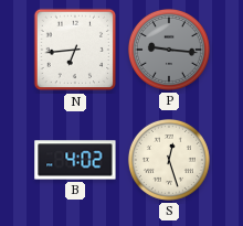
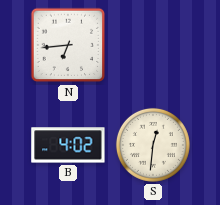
P: 9:16 -> none (169, 50)
S: 12:27 -> 12:31 (153, 145)
